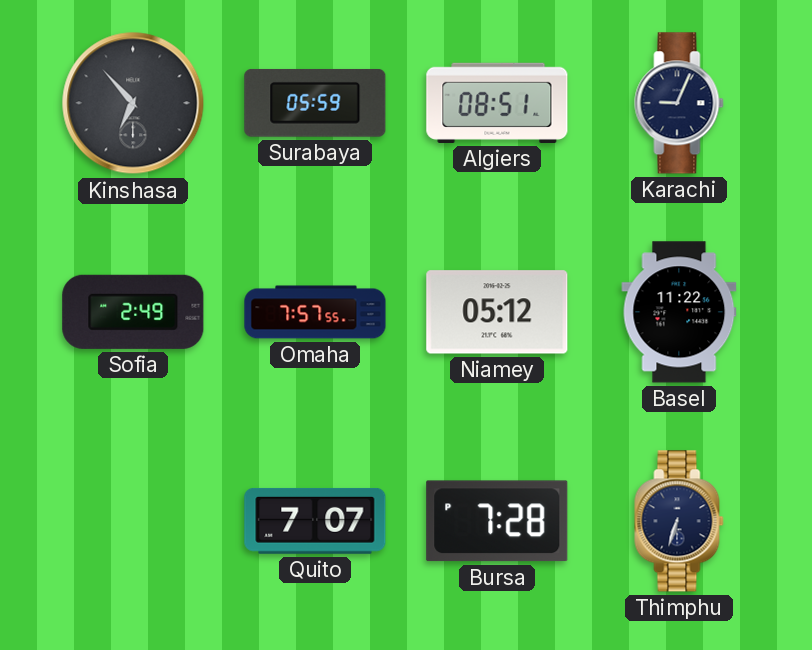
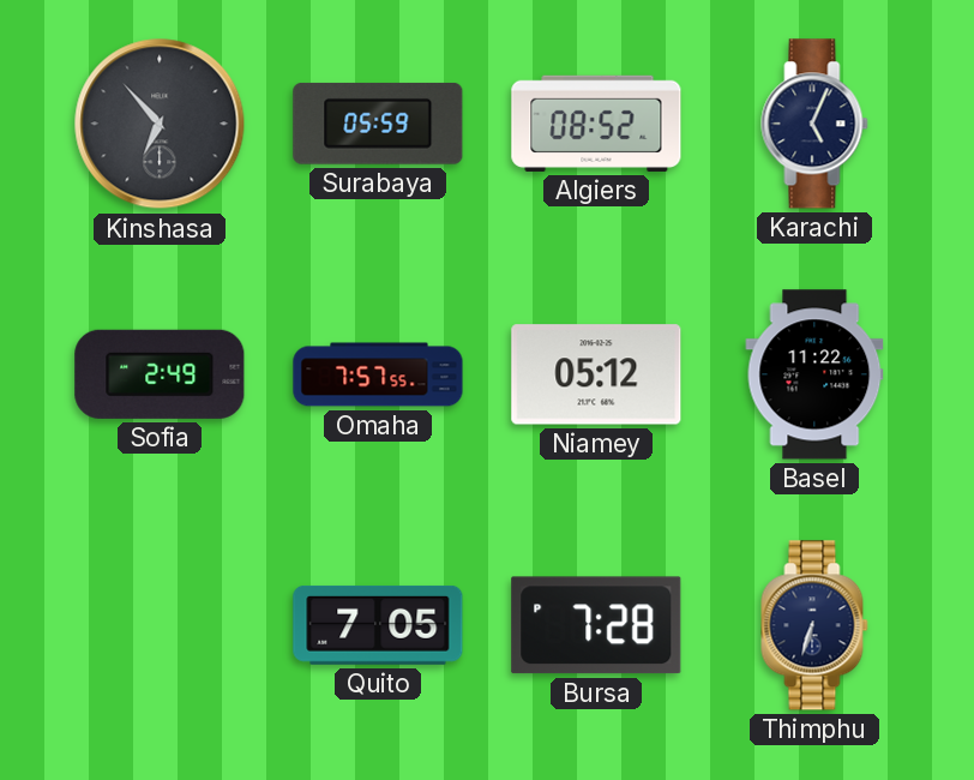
Algiers: 08:51 -> 08:52 (596, 124)
Karachi: 9:04 -> 5:04 (814, 124)
Quito: 7:07 -> 7:05 (378, 625)
